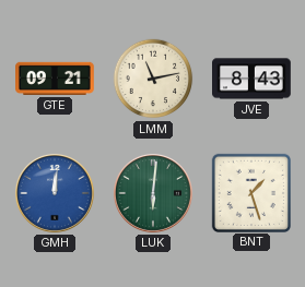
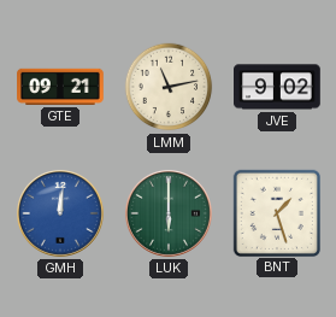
JVE: 8:43 -> 9:02 (278, 87)
LUK: 6:01 -> 6:00 (169, 213)
